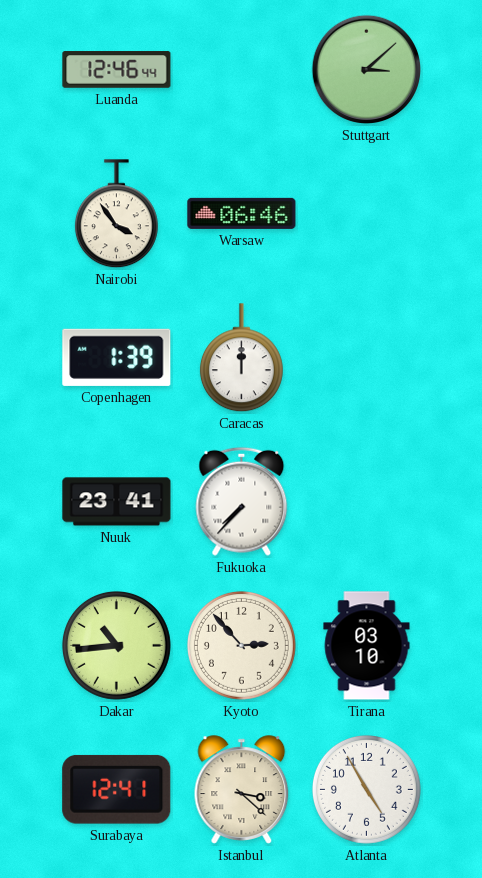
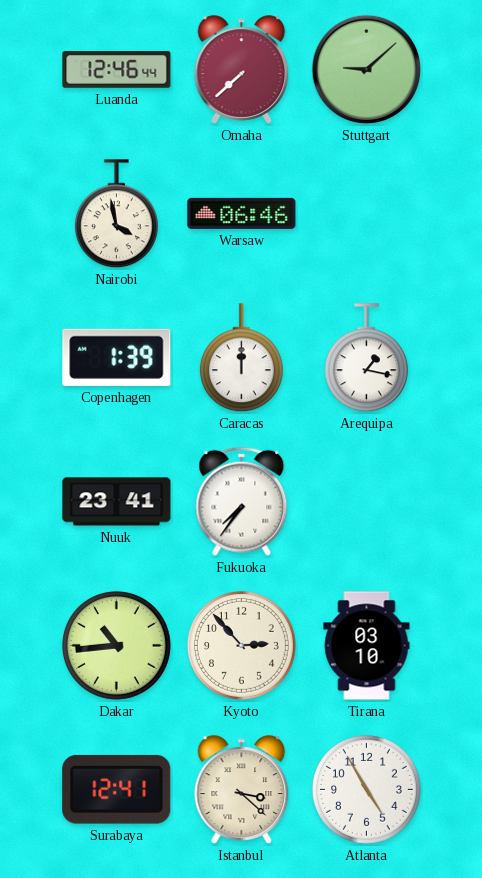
Omaha: none -> 7:38 (242, 70)
Stuttgart: 3:08 -> 9:08 (367, 70)
Nairobi: 3:54 -> 3:58 (116, 214)
Arequipa: none -> 1:17 (366, 358)
Fukuoka: 7:37 -> 7:36 (242, 501)
